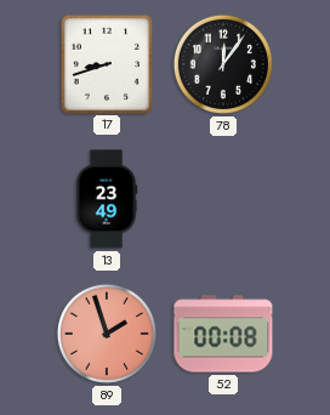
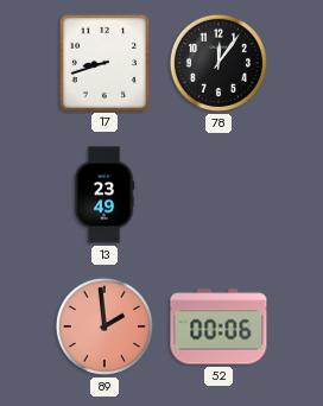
89: 1:57 -> 1:59 (104, 326)
52: 00:08 -> 00:06 (218, 326)
